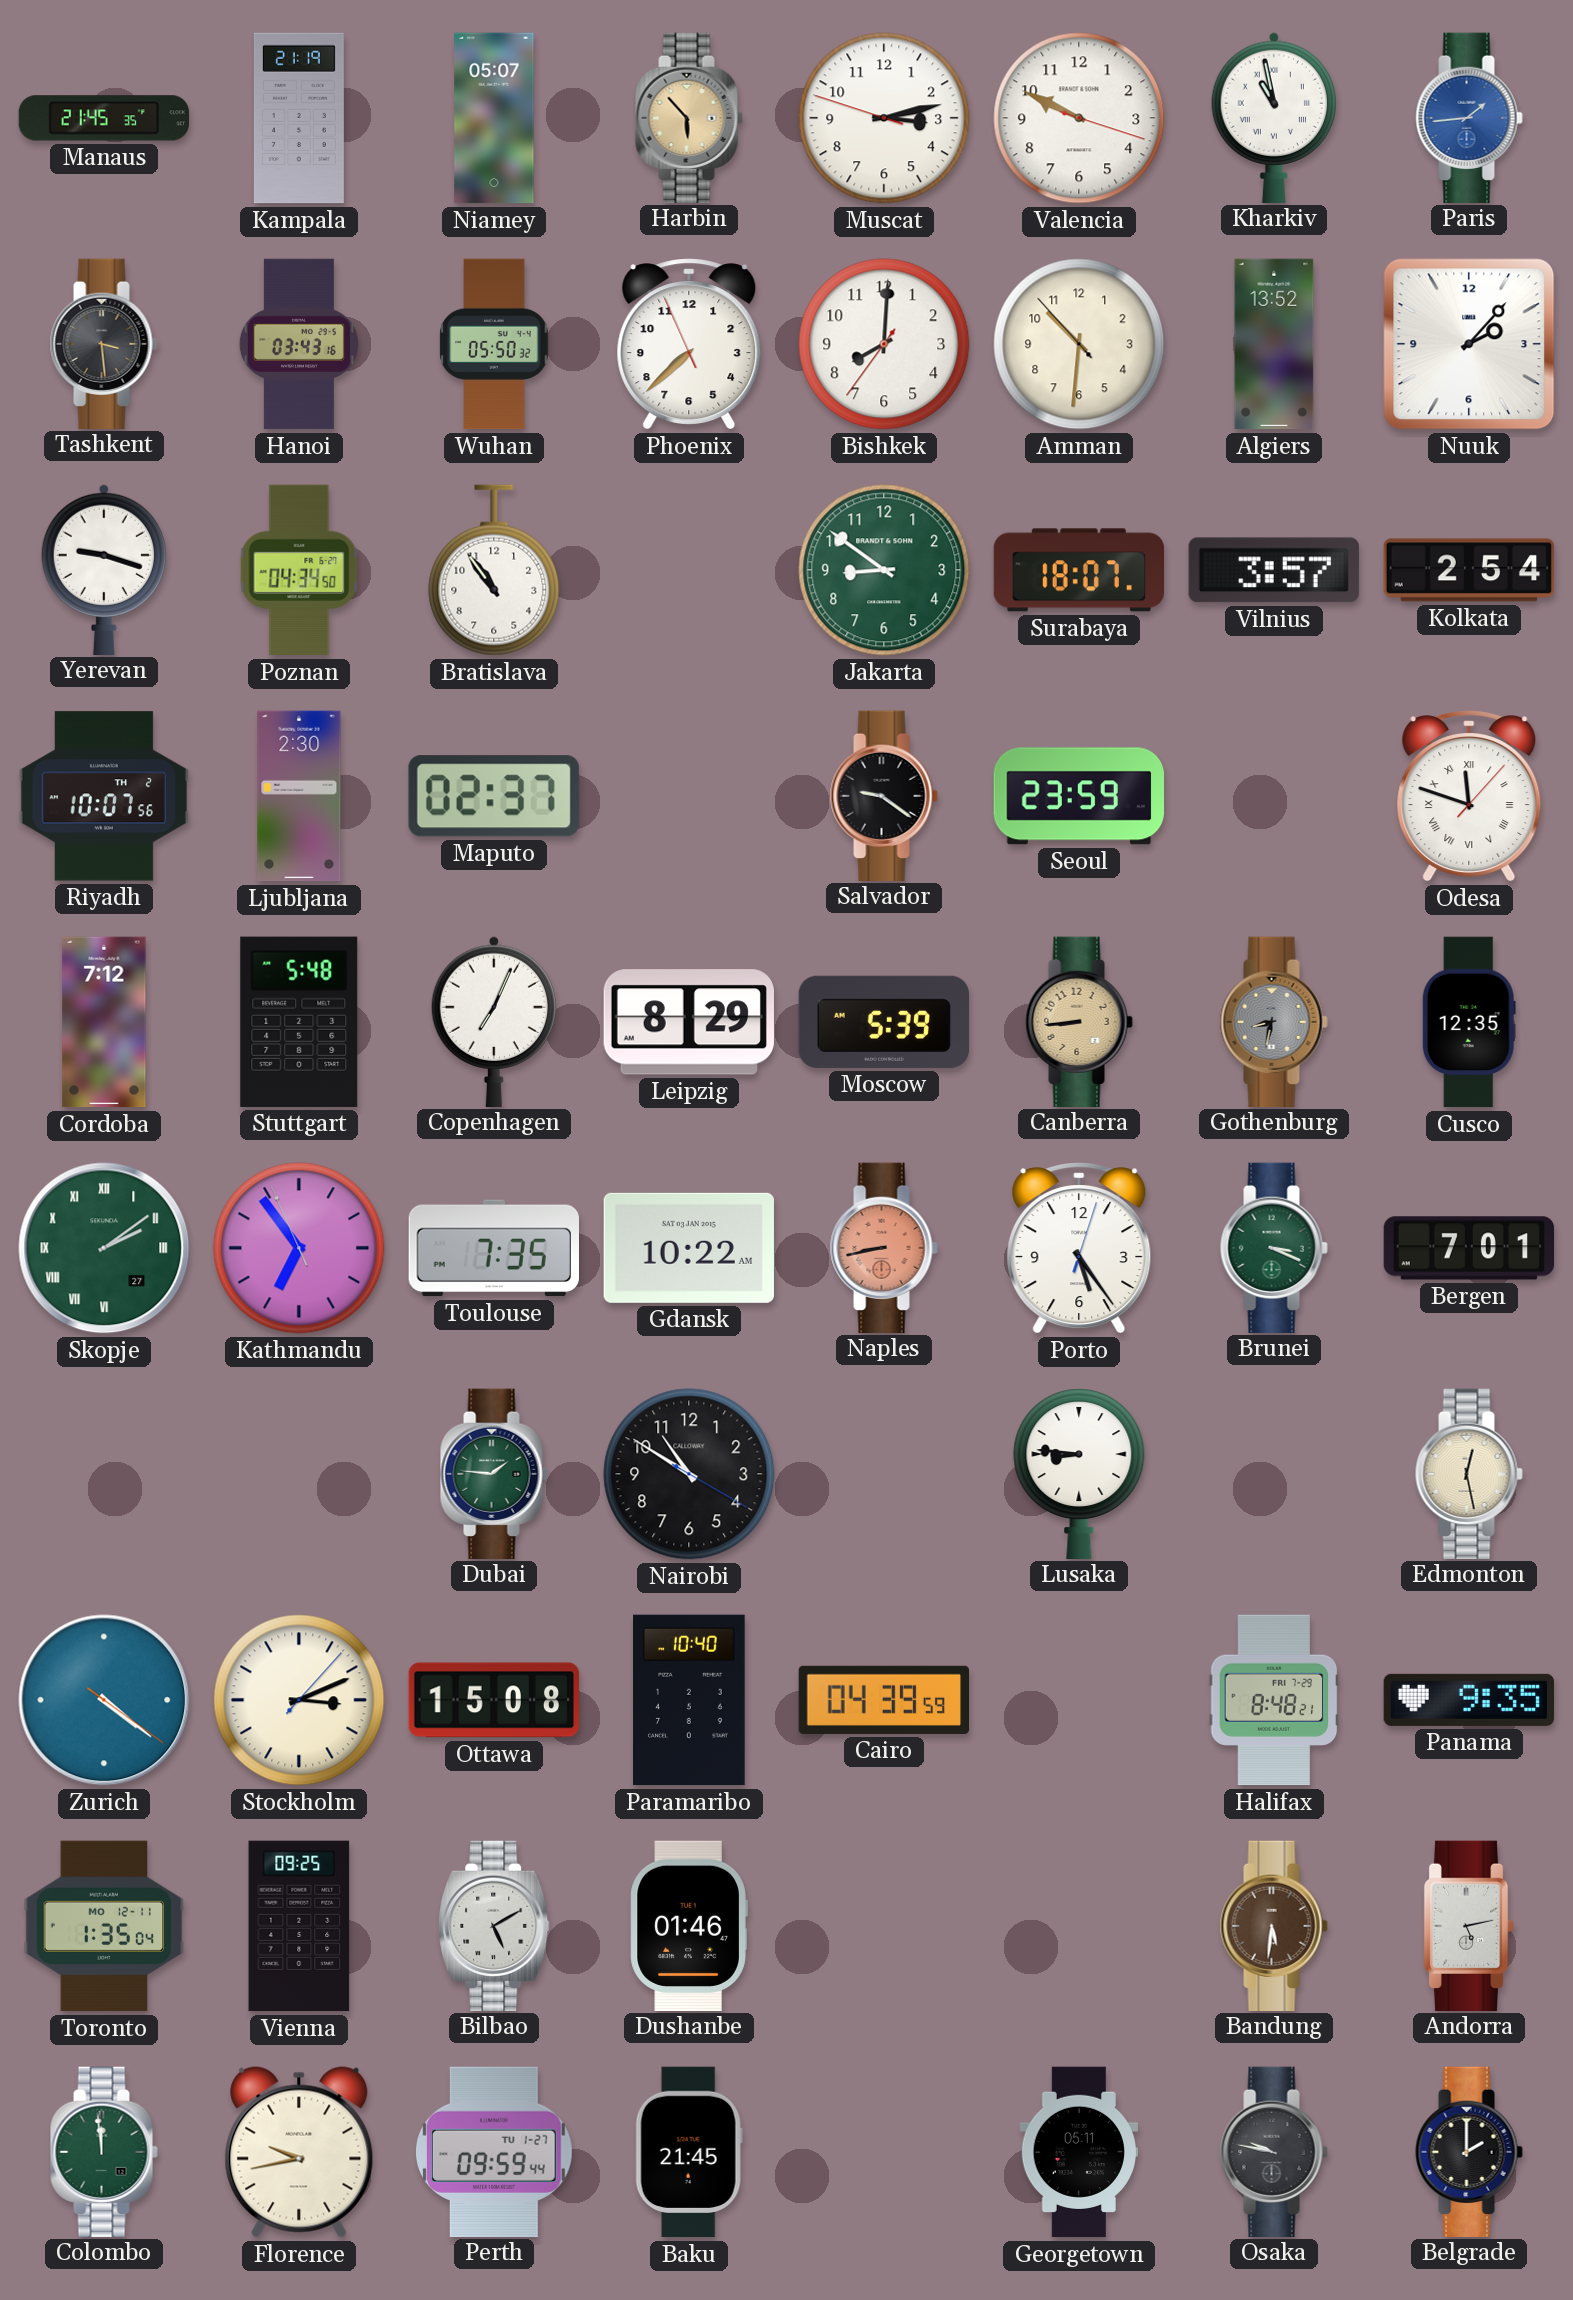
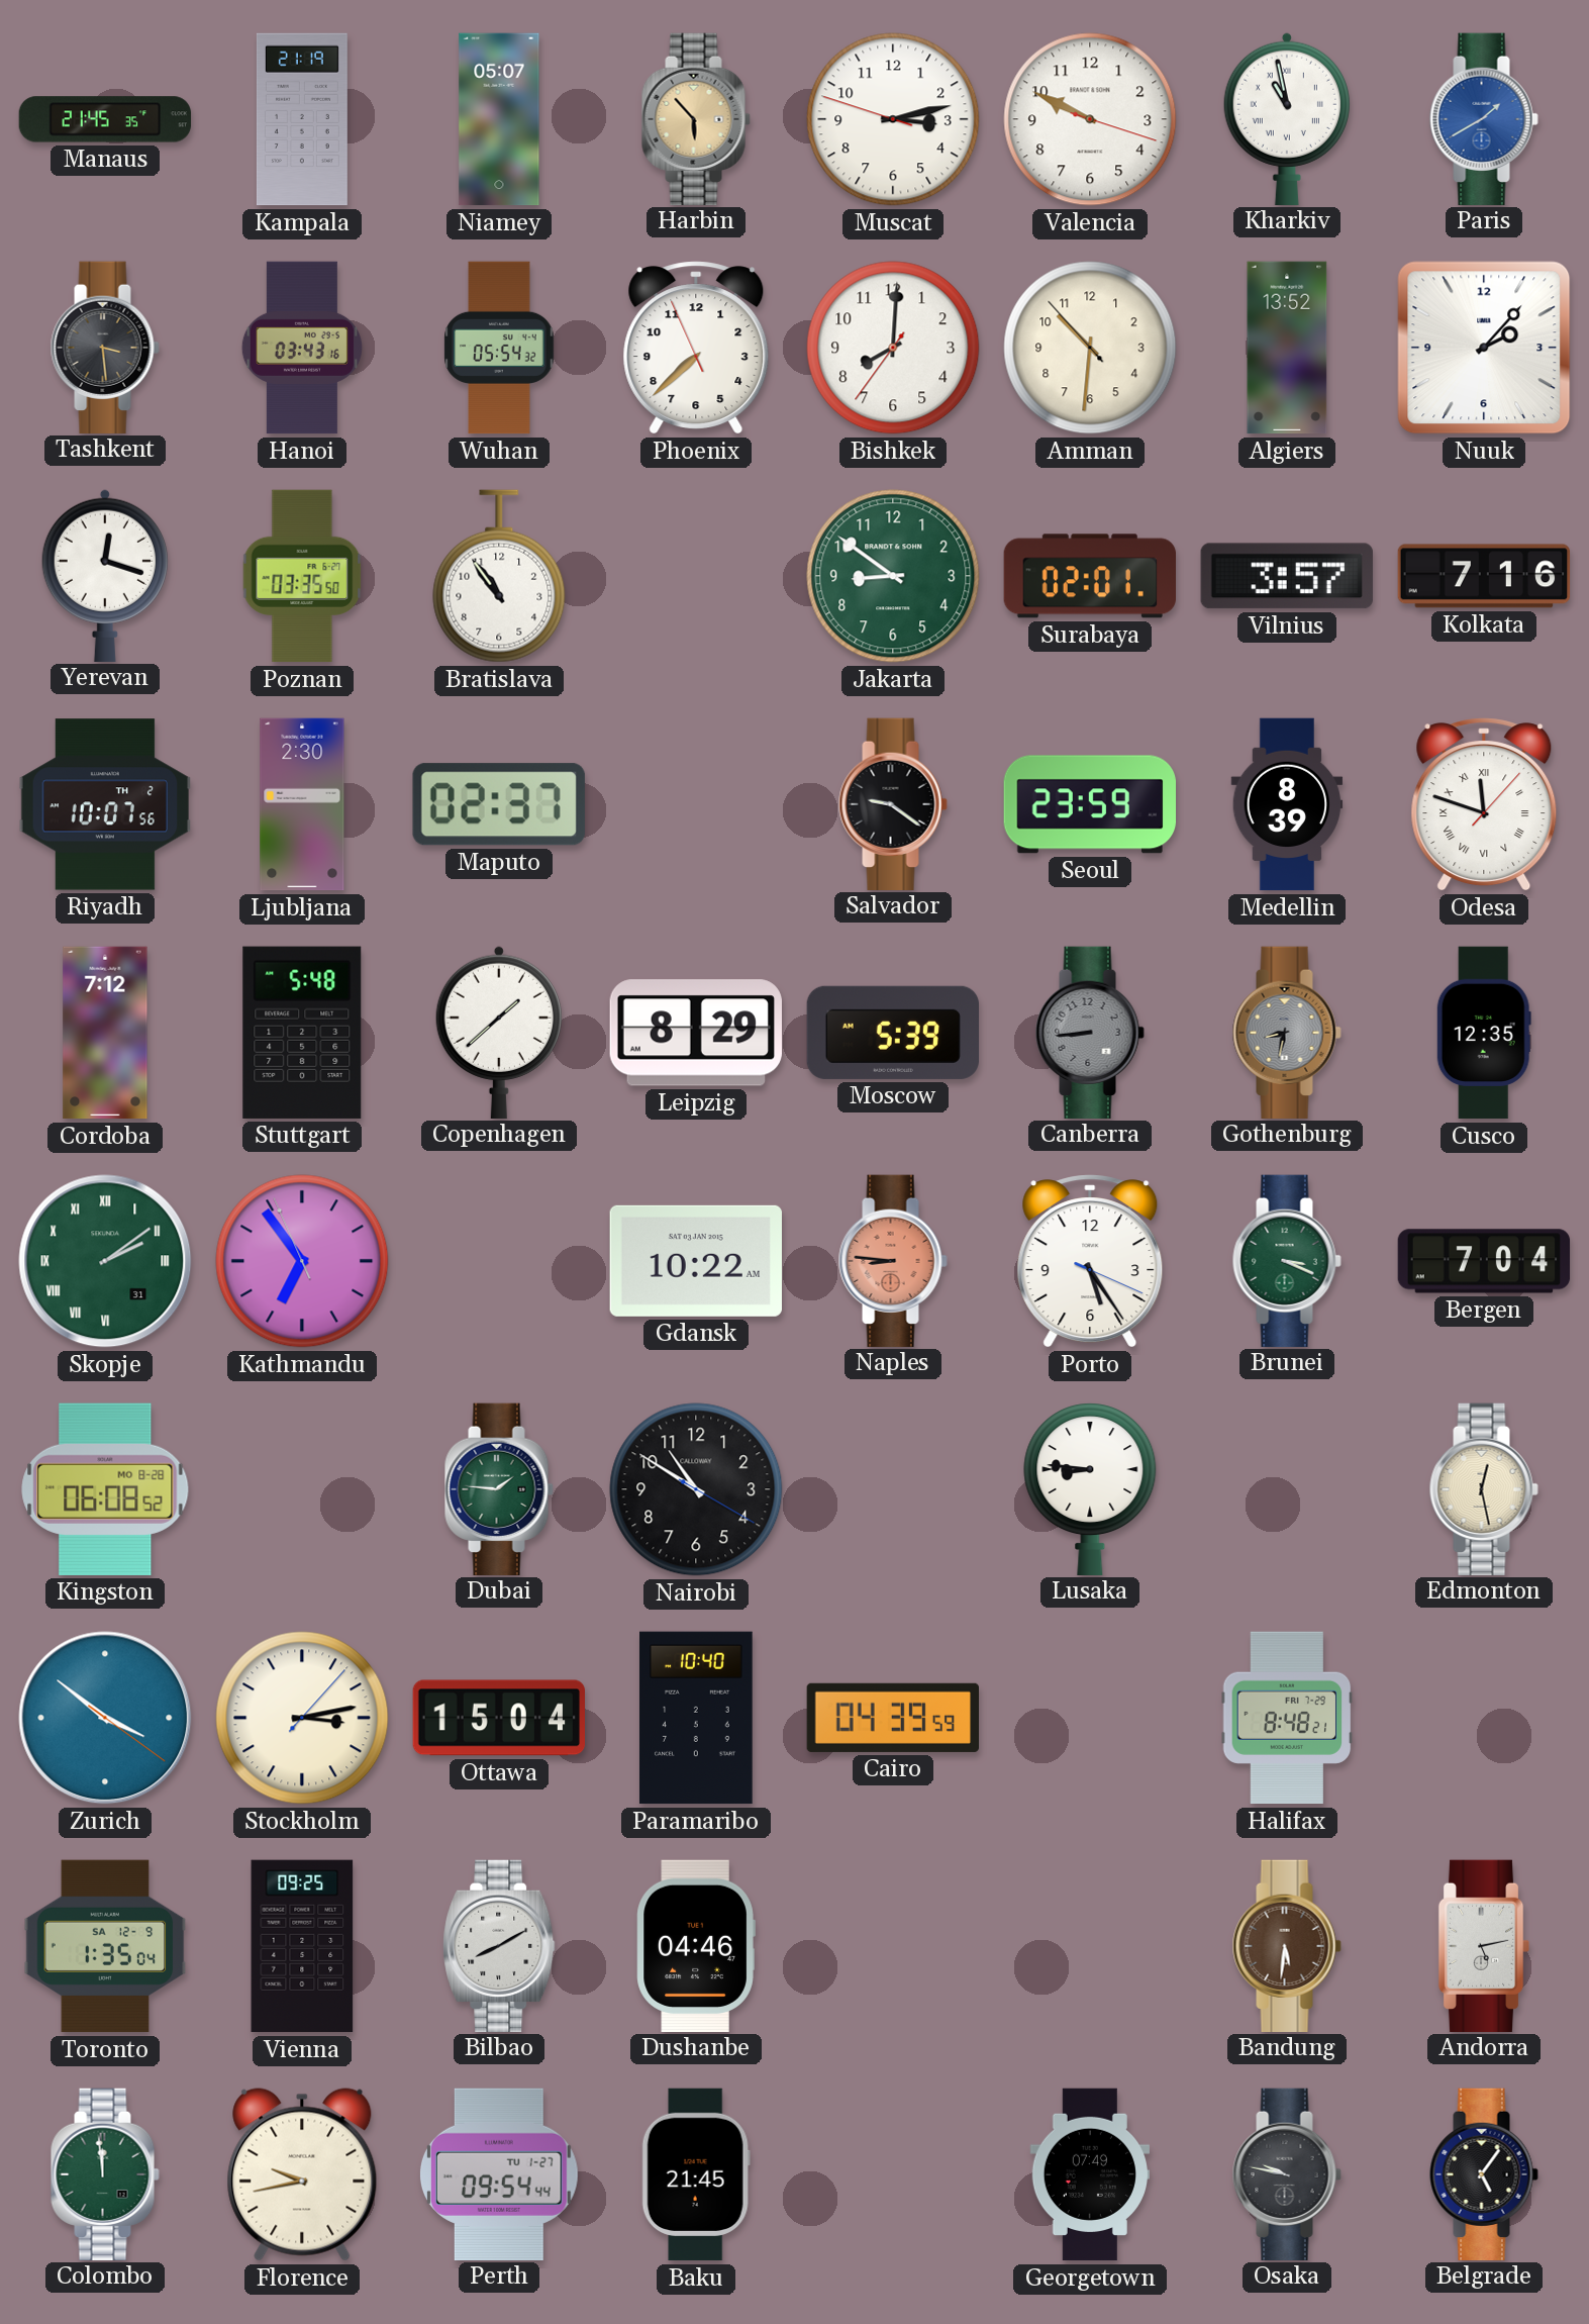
Paris: 1:44 -> 1:40 (1484, 118)
Wuhan: 05:50 -> 05:54 (499, 348)
Yerevan: 9:18 -> 12:18 (105, 575)
Poznan: 04:34 -> 03:35 (302, 576)
Surabaya: 18:07 -> 02:01 (1089, 576)
Kolkata: 2:54 -> 7:16 (1484, 576)
Medellin: none -> 8:39 (1287, 804)
Copenhagen: 7:04 -> 1:38 (499, 1032)
Canberra dial: champagne -> grey (1090, 1032)
Skopje date: 27 -> 31 (105, 1261)
Toulouse: 7:35 -> none (493, 1248)
Naples: 8:43 -> 8:46 (893, 1260)
Porto: 5:24:03 -> 5:24:19 (1090, 1261)
Bergen: 7:01 -> 7:04 (1484, 1261)
Kingston: none -> 06:08 (105, 1489)
Zurich: 4:21 -> 3:51 (105, 1718)
Stockholm: 3:11 -> 3:13 (302, 1718)
Ottawa: 15:08 -> 15:04 (498, 1718)
Panama: 9:35 -> none (1468, 1700)
Toronto date: MO 12-11 -> SA 12-9 (105, 1946)
Bilbao: 5:10 -> 8:10 (499, 1945)
Dushanbe: 01:46 -> 04:46 (696, 1945)
Perth: 09:59 -> 09:54 (499, 2173)
Georgetown: 05:11 -> 07:49 (1089, 2174)
Belgrade: 2:00 -> 5:06 (1484, 2173)
